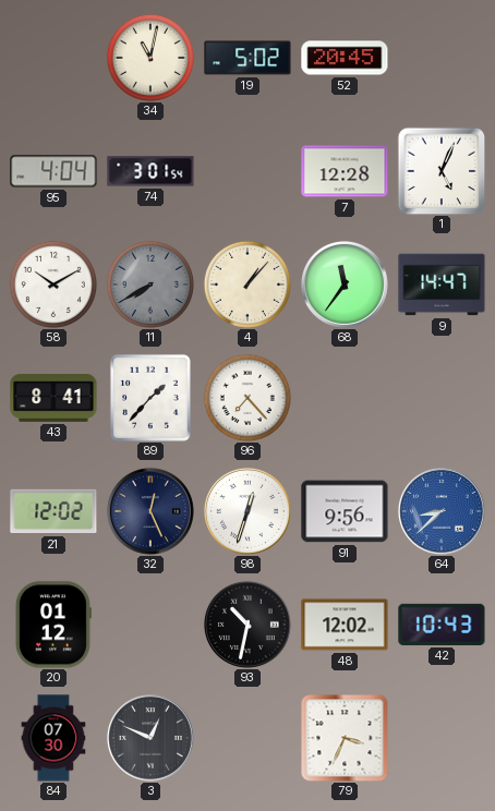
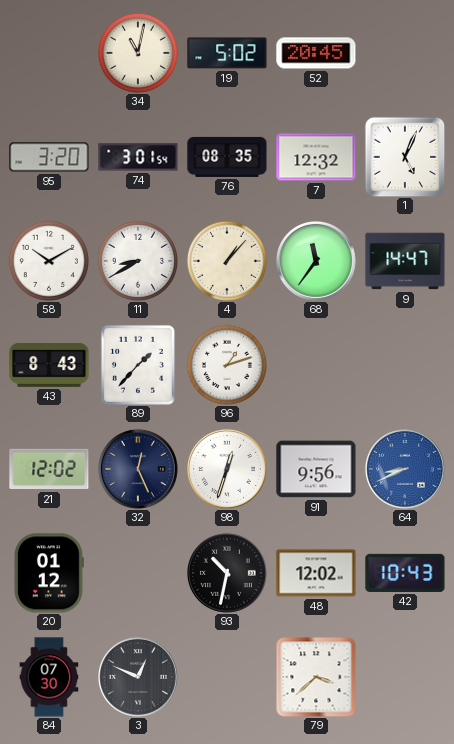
95: 4:04 -> 3:20 (49, 157)
76: none -> 08:35 (227, 157)
7: 12:28 -> 12:32 (316, 157)
11: 7:40 -> 8:40 (138, 261)
11 dial: grey -> white (138, 261)
43: 8:41 -> 8:43 (49, 365)
96: 7:23 -> 1:12 (227, 365)
64: 8:38 -> 8:41 (405, 469)
79: 3:34 -> 3:38 (316, 677)
